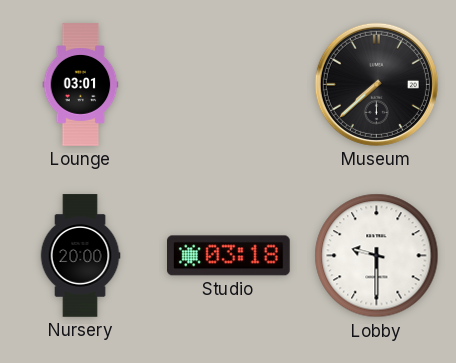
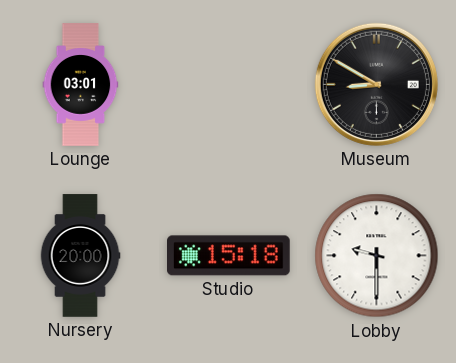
Museum: 7:38 -> 8:50 (376, 84)
Studio: 03:18 -> 15:18 (229, 256)
